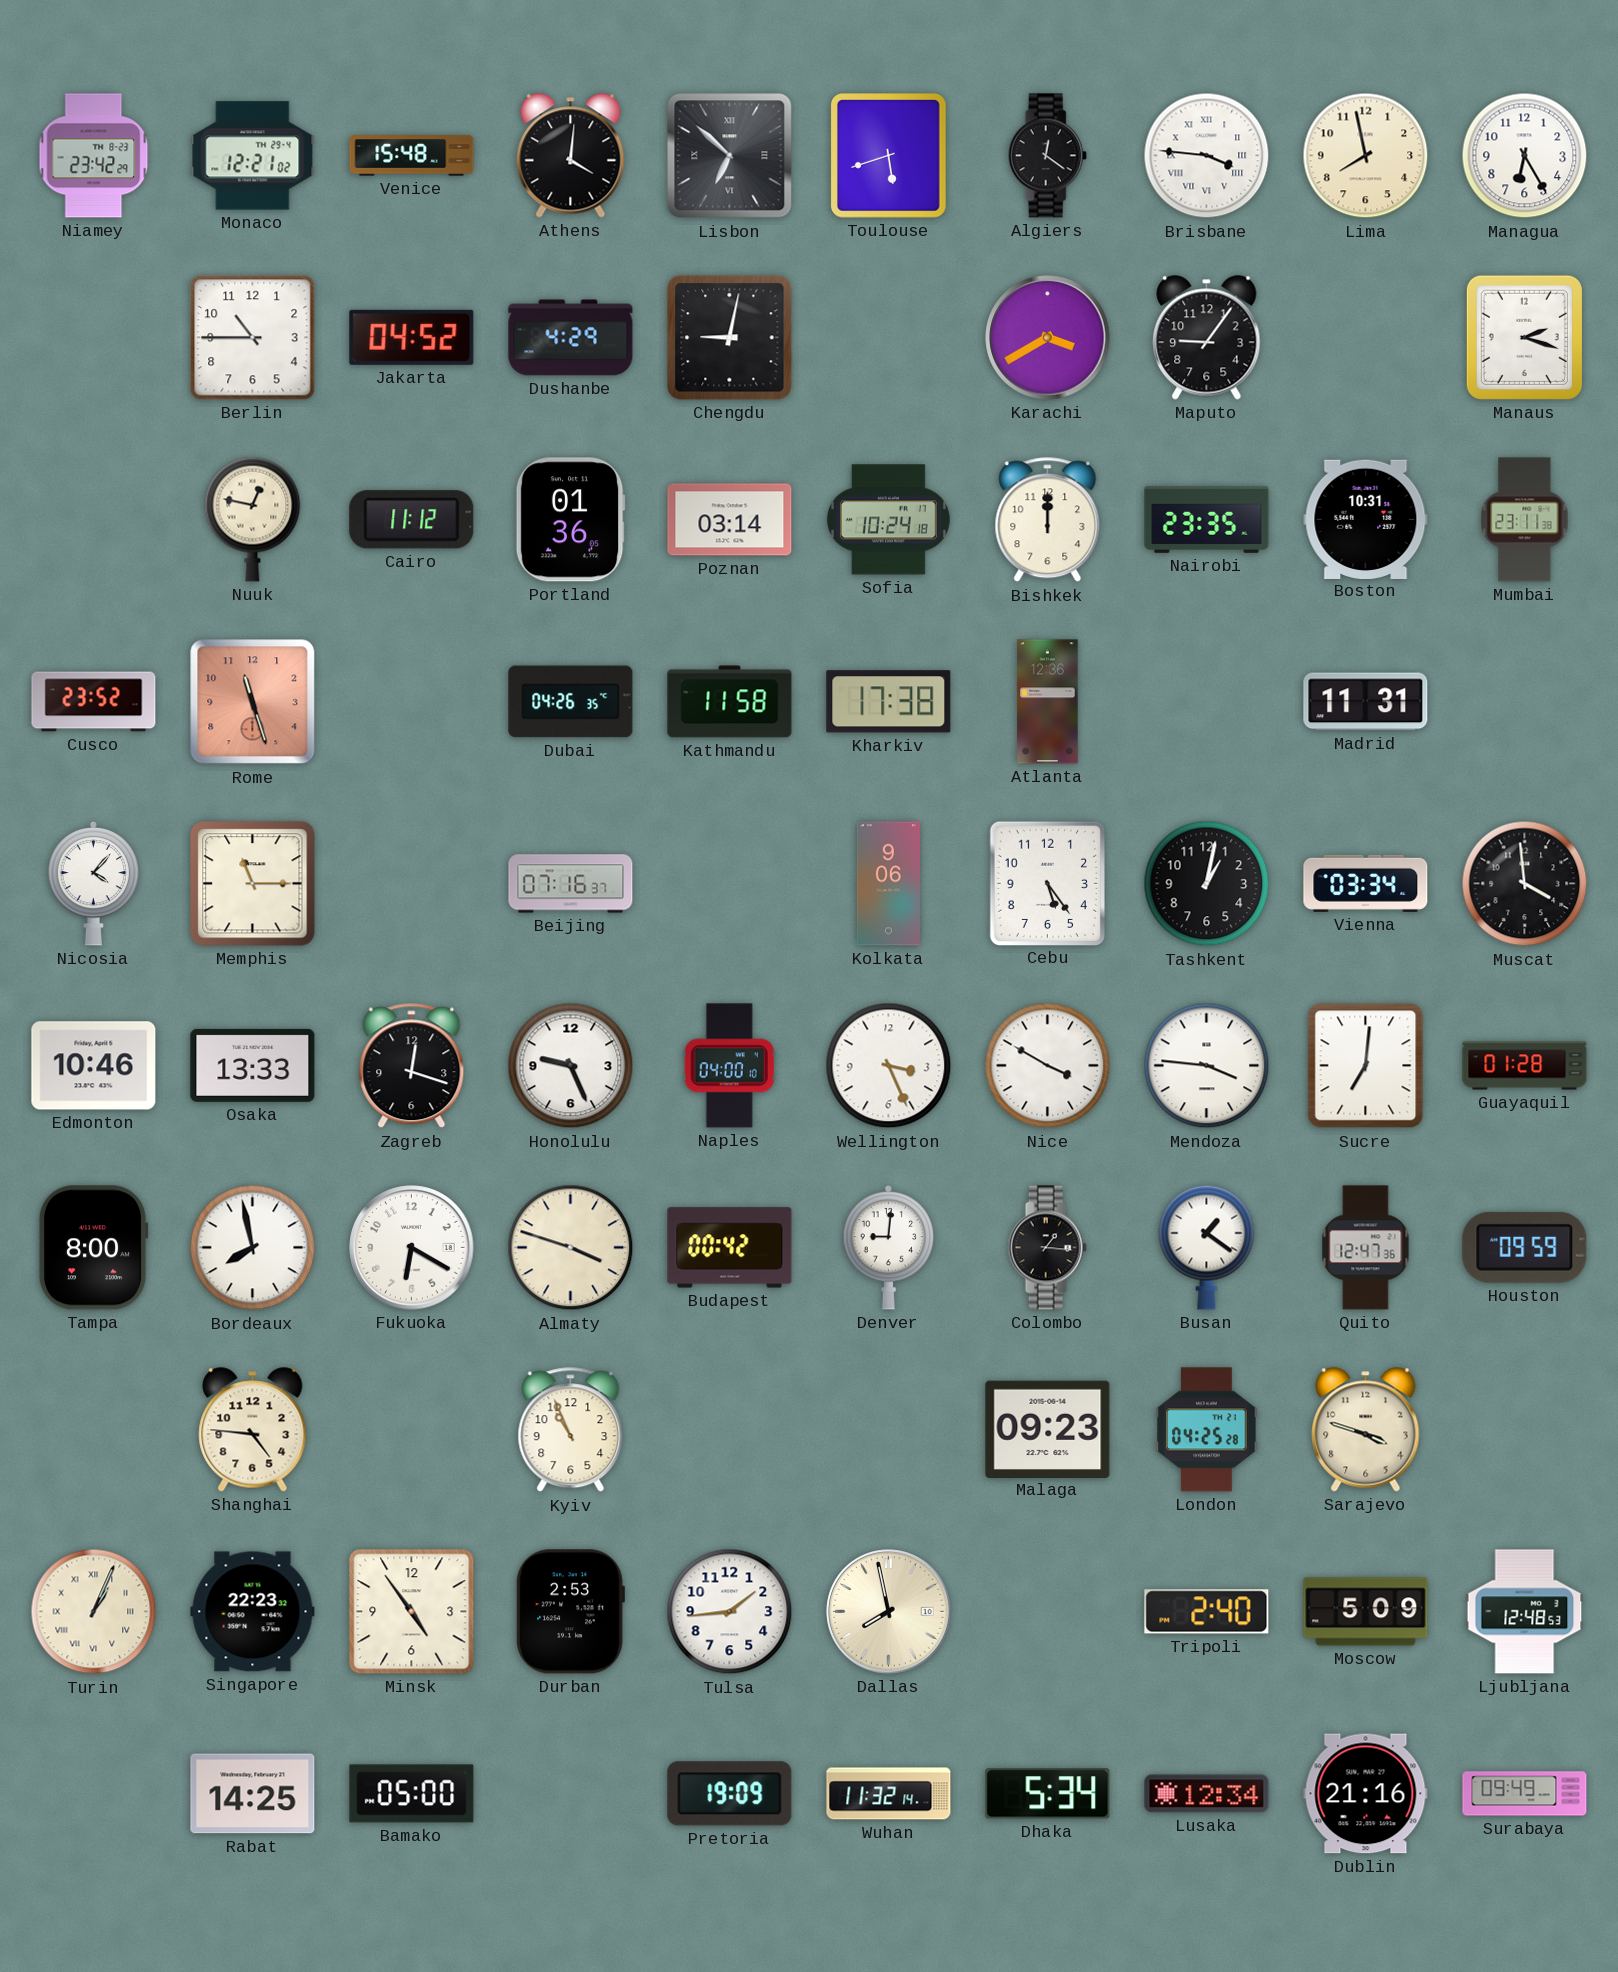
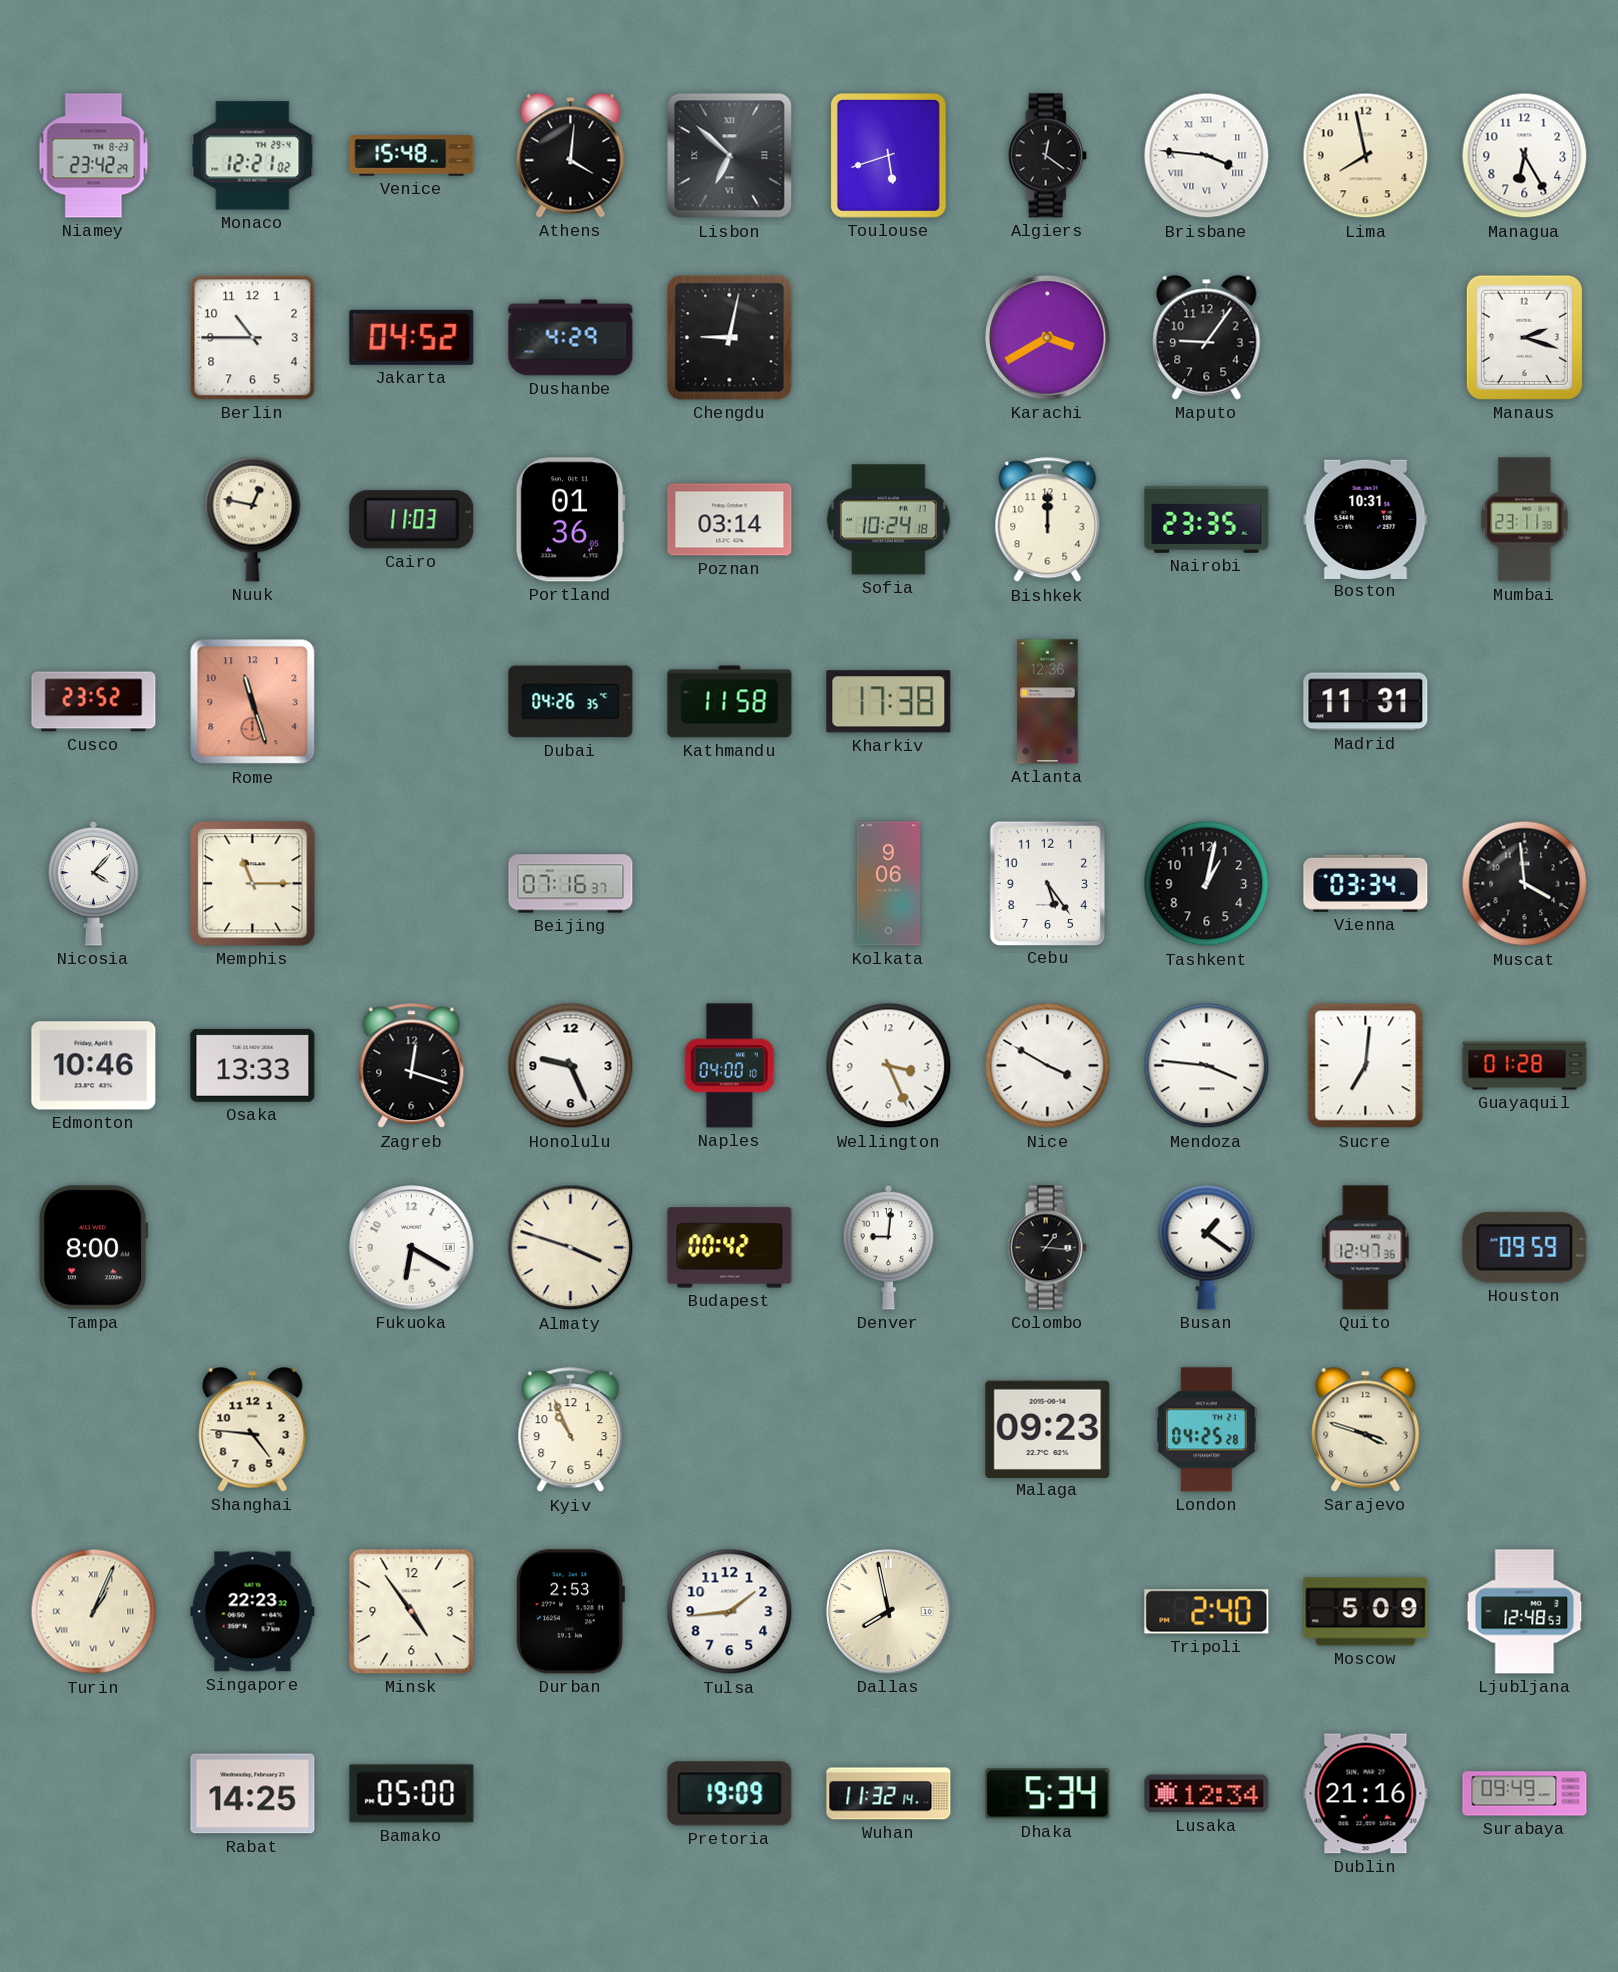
Cairo: 11:12 -> 11:03 (412, 520)
Bordeaux: 7:58 -> none (253, 1248)
